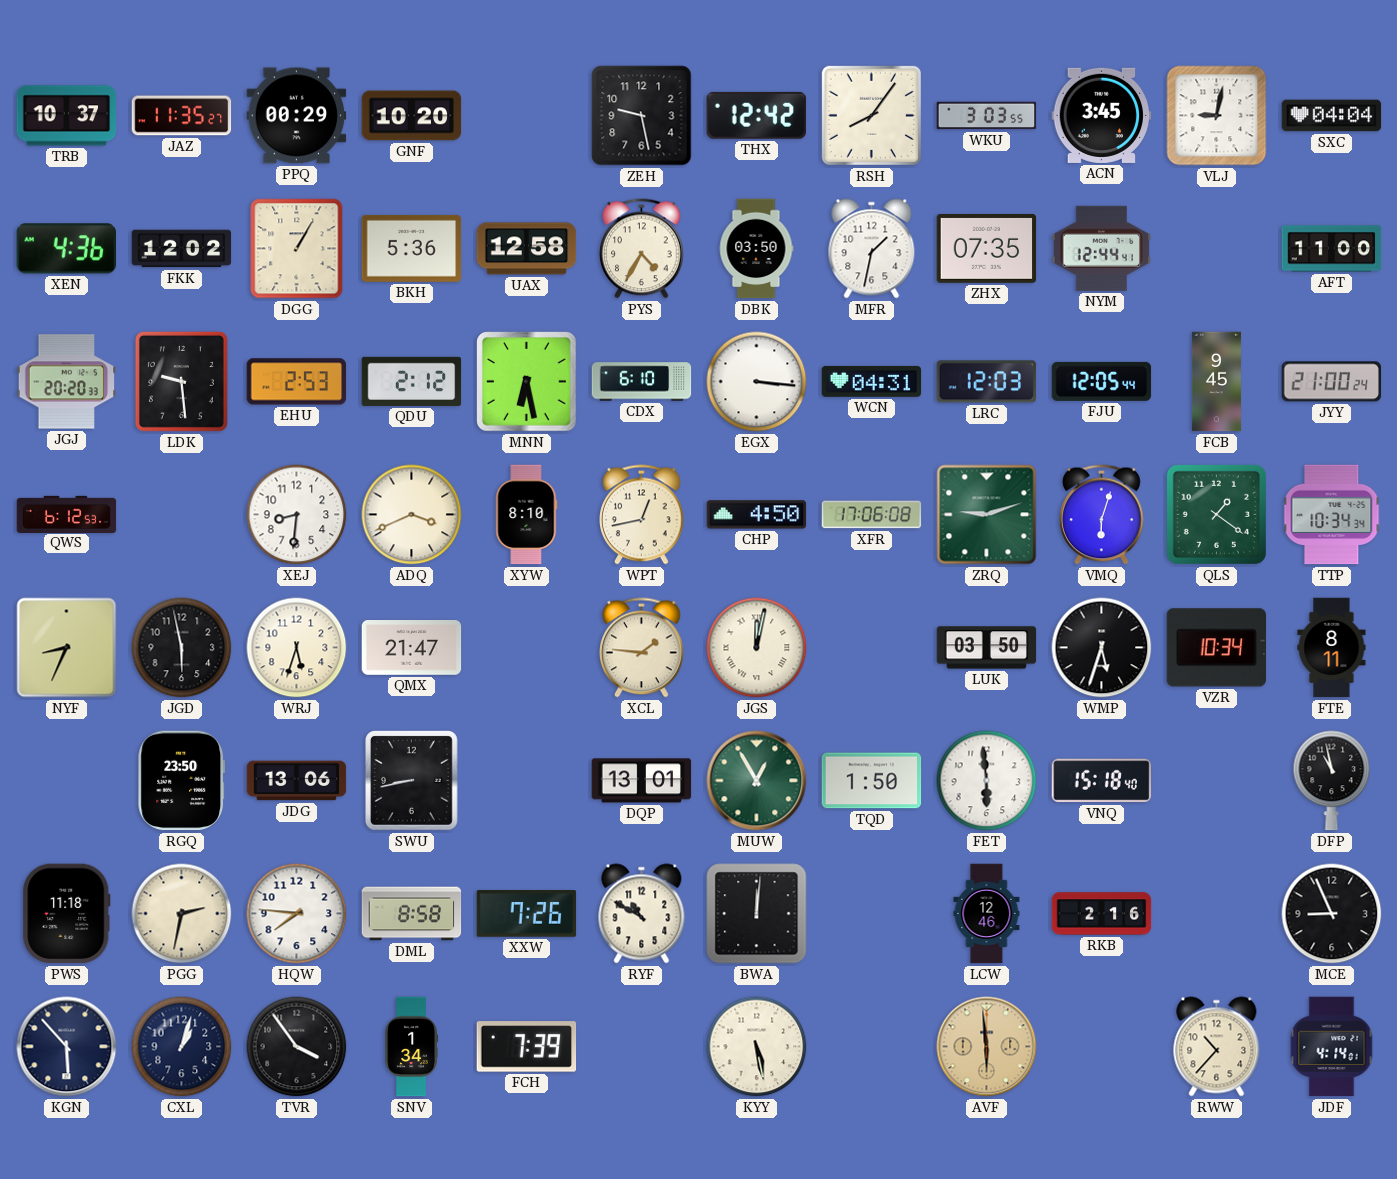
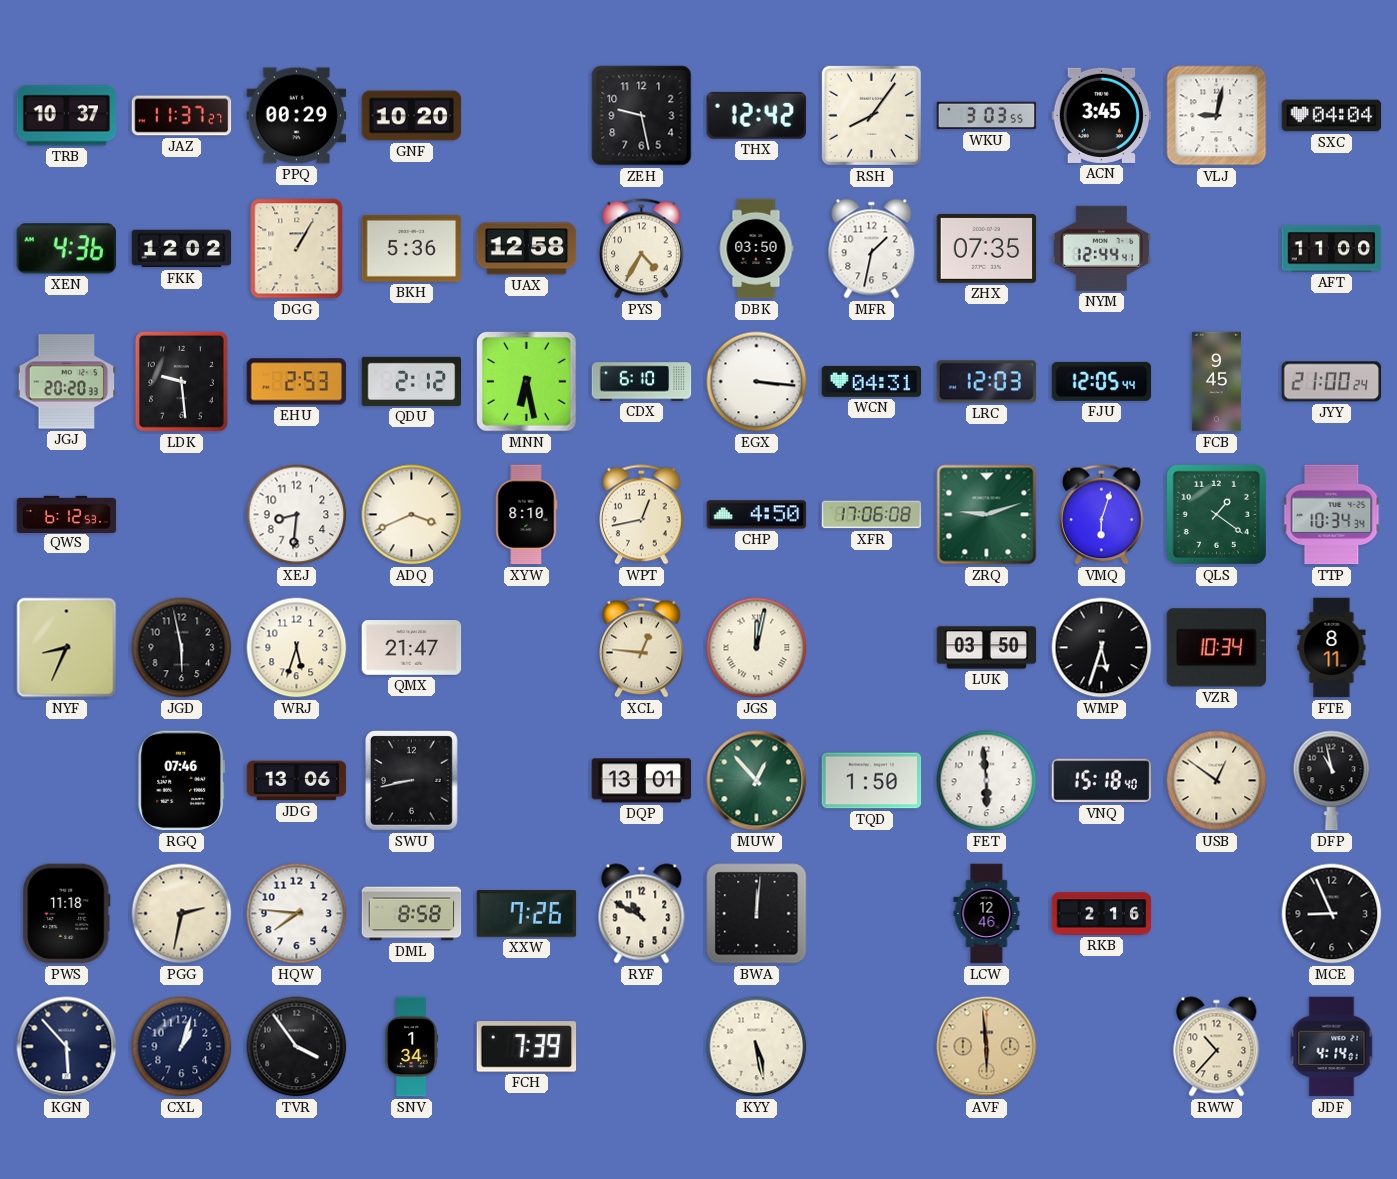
JAZ: 11:35 -> 11:37 (182, 116)
XCL: 1:46 -> 12:46 (642, 648)
RGQ: 23:50 -> 07:46 (182, 781)
MUW: 12:55 -> 12:53 (757, 781)
USB: none -> 12:51 (1217, 781)
